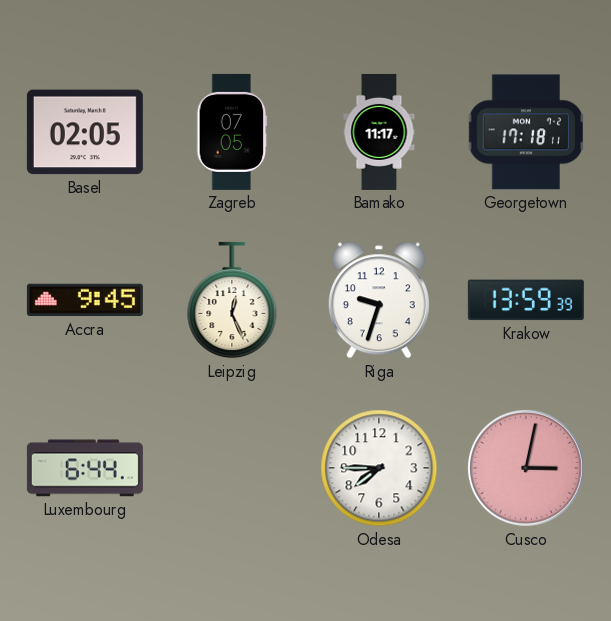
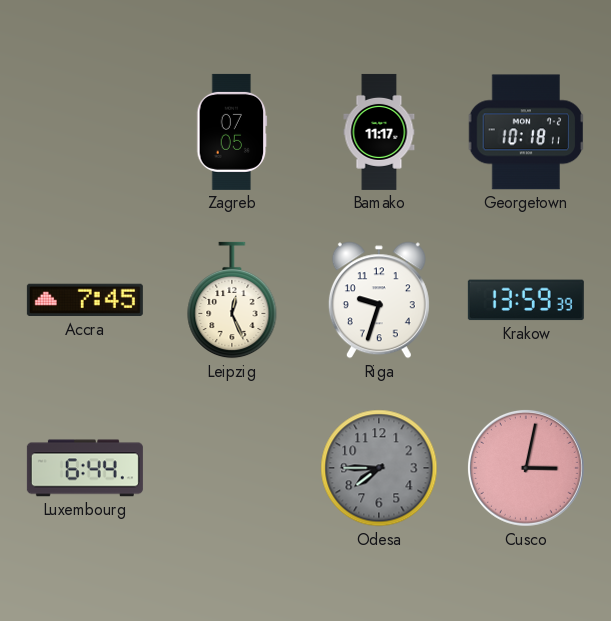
Basel: 02:05 -> none (85, 132)
Georgetown: 17:18 -> 10:18 (526, 132)
Accra: 9:45 -> 7:45 (85, 300)
Odesa dial: white -> grey (379, 468)
